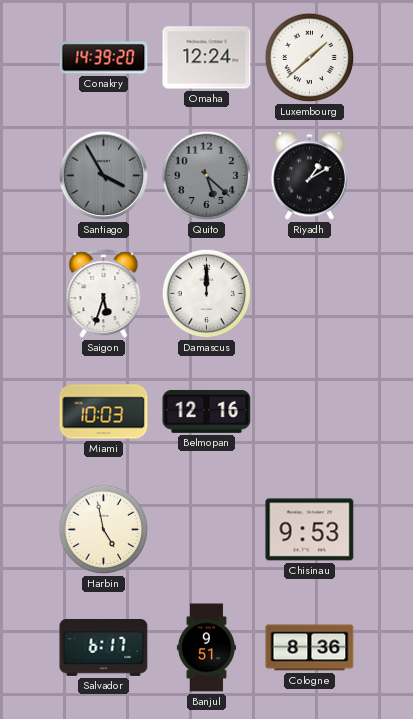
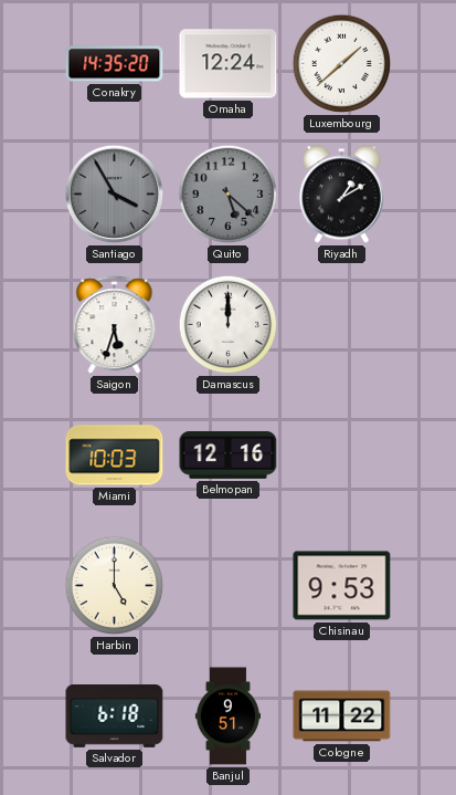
Conakry: 14:39 -> 14:35 (115, 64)
Harbin: 4:58 -> 5:00 (115, 586)
Salvador: 6:17 -> 6:18 (115, 716)
Cologne: 8:36 -> 11:22 (342, 716)
